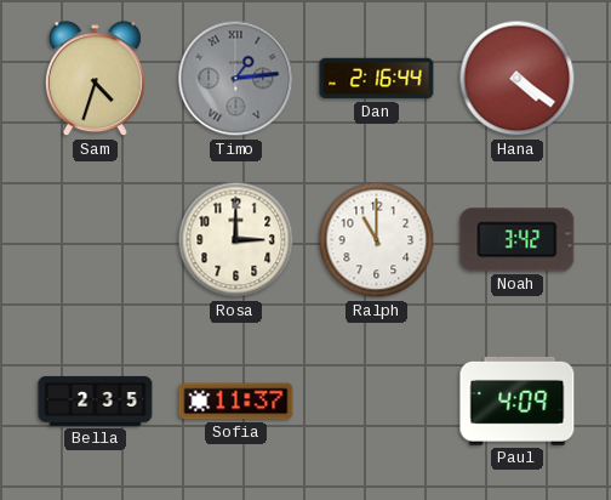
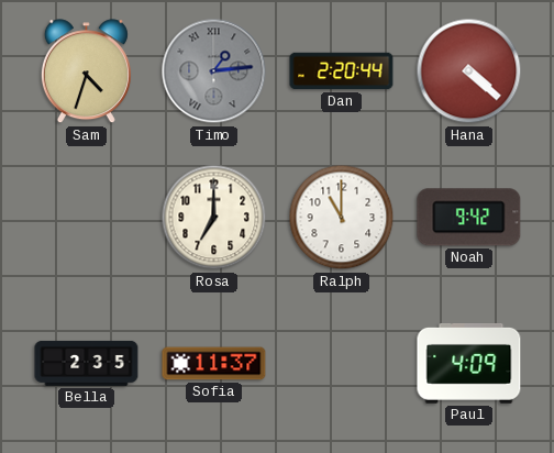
Dan: 2:16 -> 2:20 (342, 71)
Hana: 4:21 -> 4:22 (469, 71)
Rosa: 3:00 -> 7:00 (214, 218)
Noah: 3:42 -> 9:42 (469, 218)
